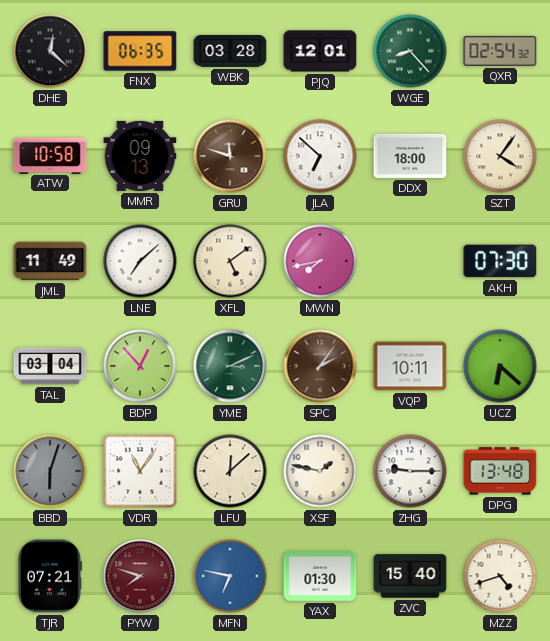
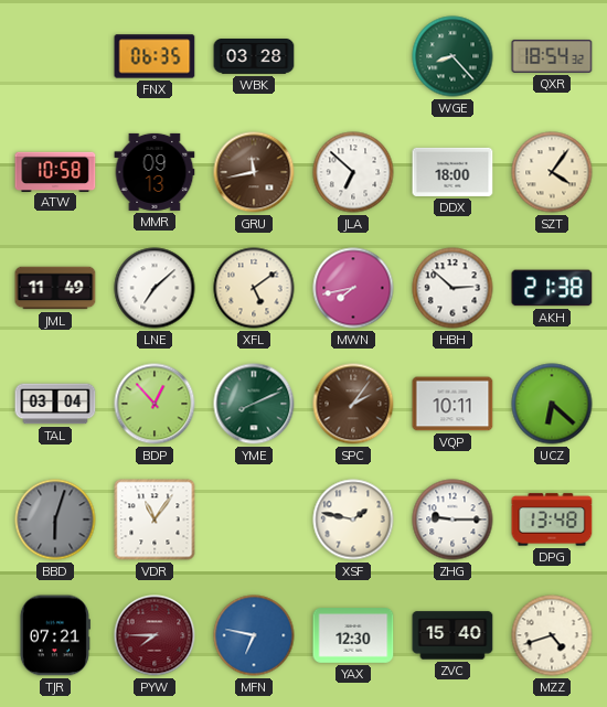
DHE: 12:22 -> none (50, 51)
PJQ: 12:01 -> none (320, 51)
QXR: 02:54 -> 18:54 (552, 56)
GRU: 11:48 -> 11:43 (254, 172)
HBH: none -> 2:52 (452, 288)
AKH: 07:30 -> 21:38 (552, 288)
YME: 3:11 -> 8:11 (254, 404)
LFU: 12:08 -> none (230, 471)
PYW: 7:48 -> 7:45 (155, 635)
YAX: 01:30 -> 12:30 (353, 635)
